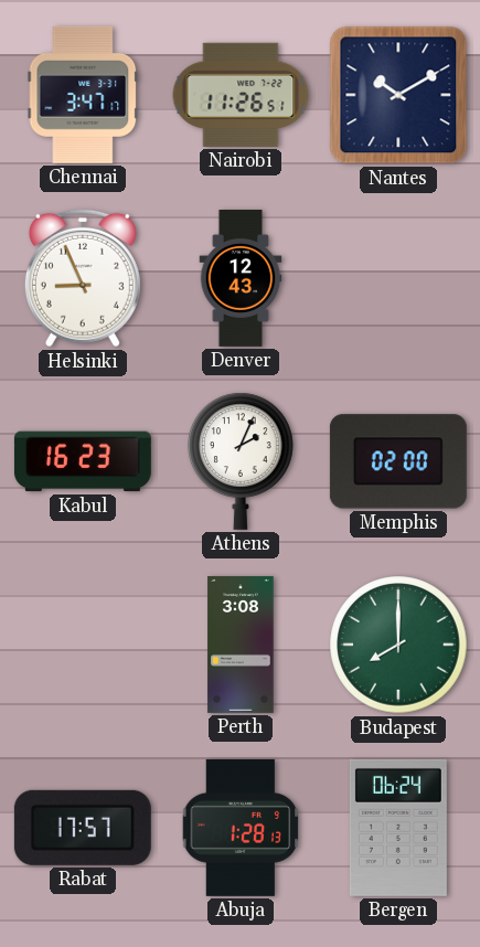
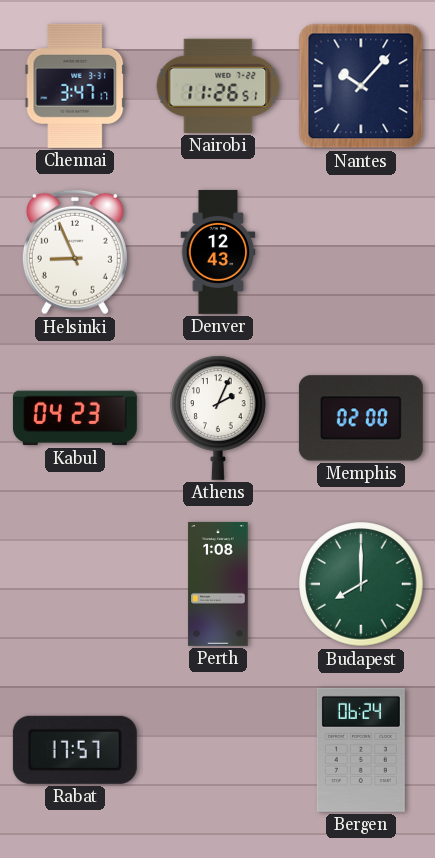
Nantes: 10:10 -> 10:07 (361, 86)
Kabul: 16:23 -> 04:23 (75, 418)
Perth: 3:08 -> 1:08 (218, 584)
Abuja: 1:28 -> none (241, 828)
